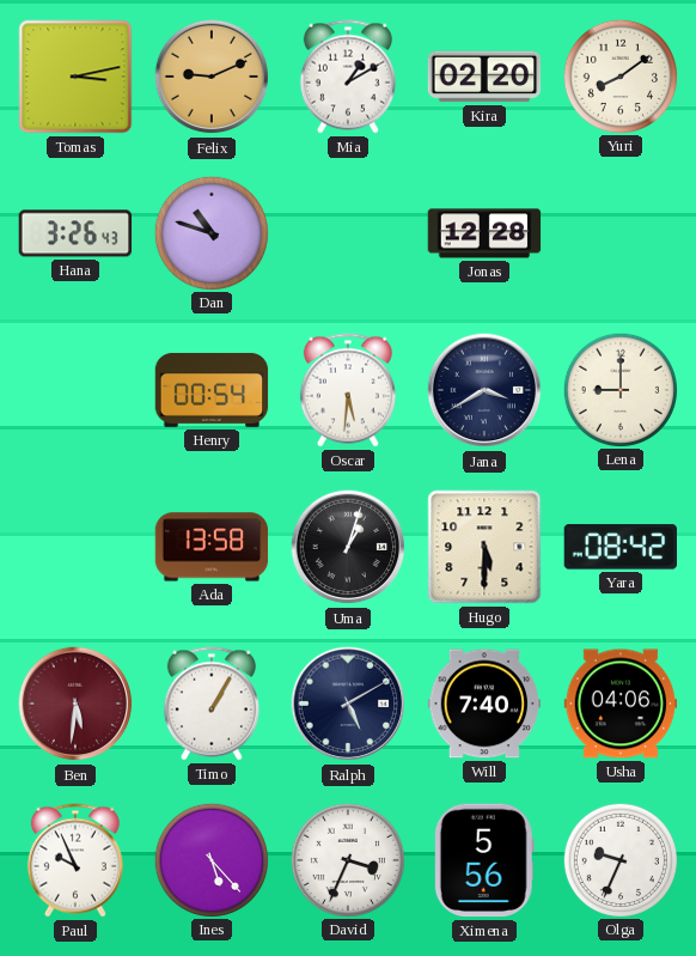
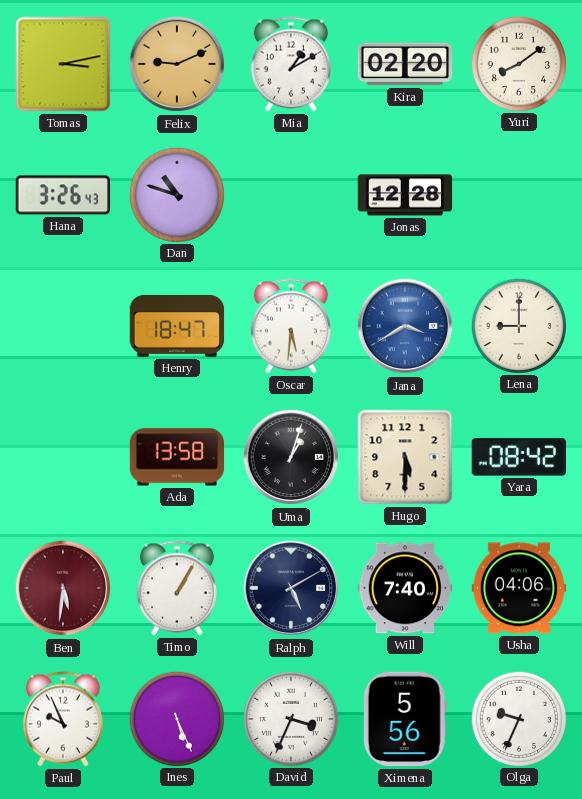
Henry: 00:54 -> 18:47 (177, 326)
Jana dial: navy -> blue (405, 326)
Ines: 5:23 -> 5:26 (176, 718)
